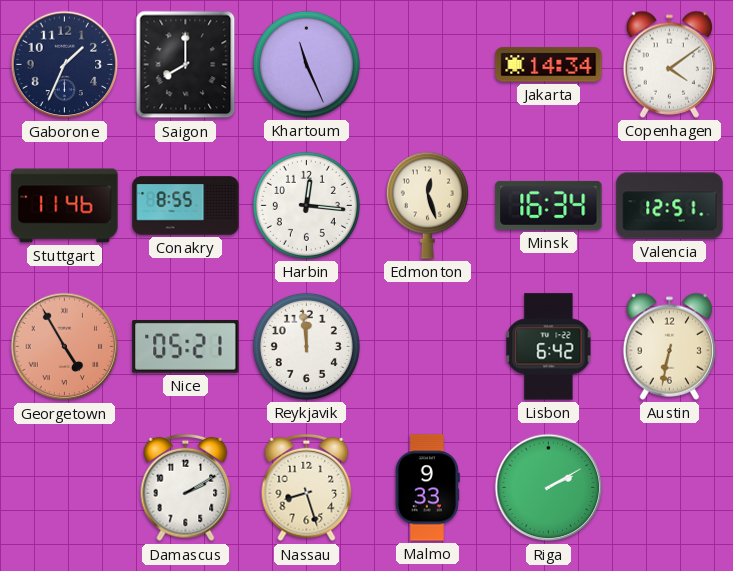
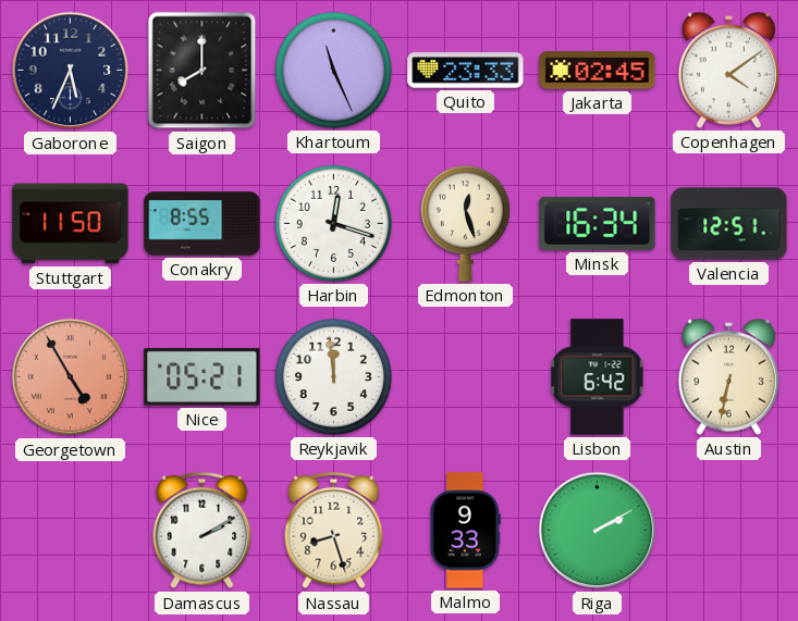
Gaborone: 1:34 -> 5:34 (71, 71)
Quito: none -> 23:33 (466, 71)
Jakarta: 14:34 -> 02:45 (598, 71)
Stuttgart: 11:46 -> 11:50 (71, 224)
Harbin: 12:16 -> 12:18 (333, 223)
